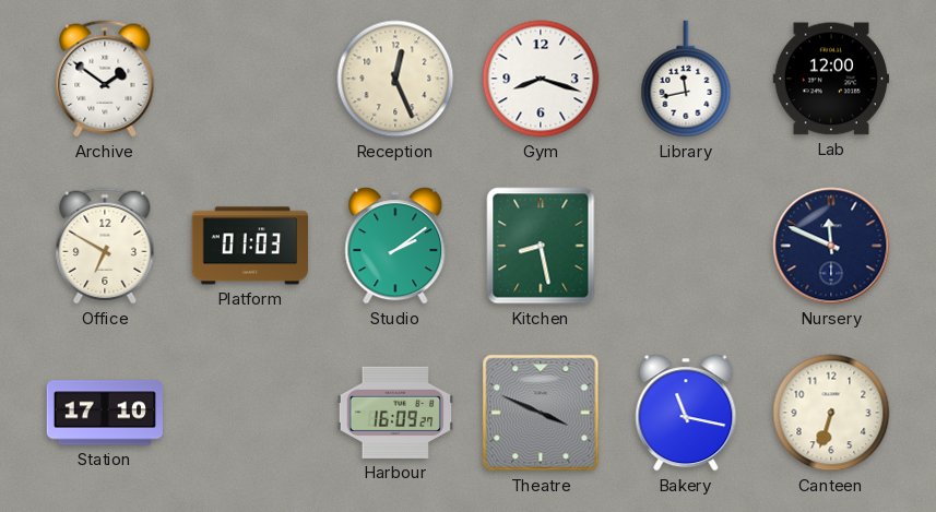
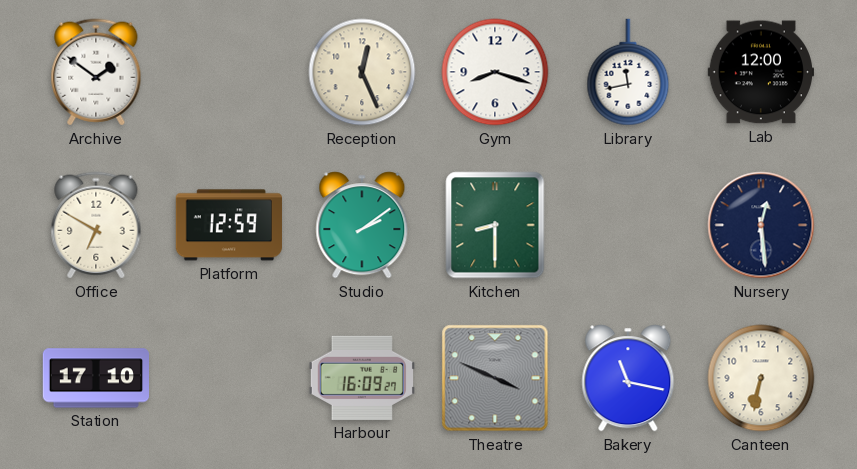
Platform: 01:03 -> 12:59 (229, 225)
Kitchen: 8:28 -> 8:30 (495, 225)
Nursery: 11:49 -> 12:29 (761, 225)
Canteen: 6:33 -> 6:32 (761, 378)
